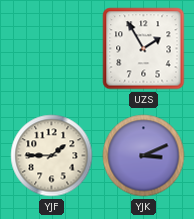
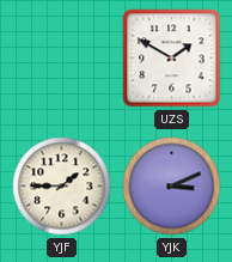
UZS: 1:55 -> 1:50 (172, 59)
